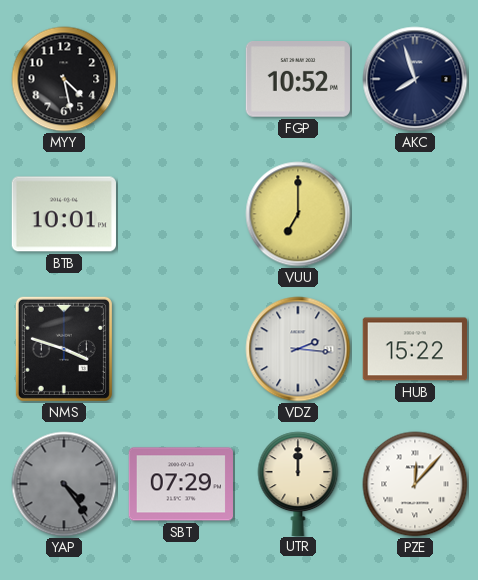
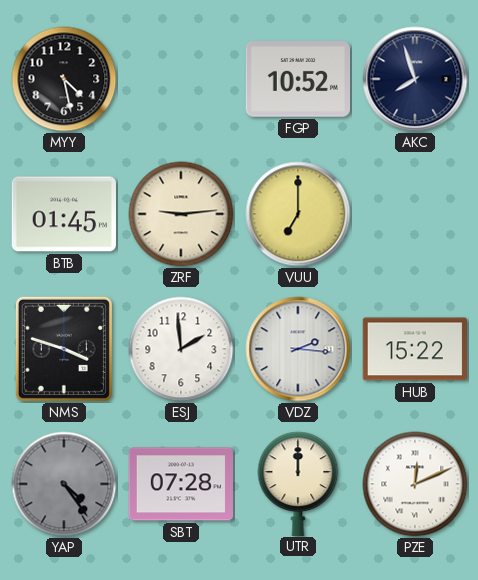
BTB: 10:01 -> 01:45 (64, 214)
ZRF: none -> 9:14 (181, 214)
ESJ: none -> 1:59 (181, 349)
SBT: 07:29 -> 07:28 (180, 484)
PZE: 12:07 -> 12:11 (415, 484)
